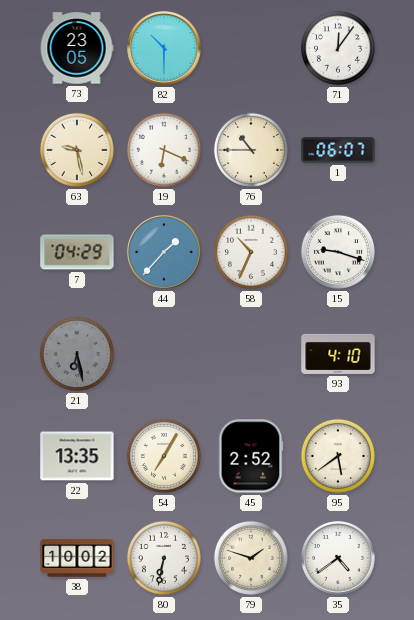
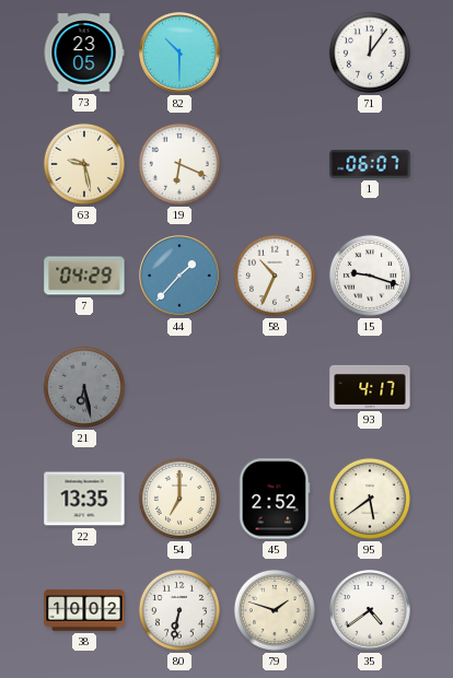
76: 10:45 -> none (251, 150)
93: 4:10 -> 4:17 (370, 387)
54: 7:05 -> 7:00 (179, 499)
